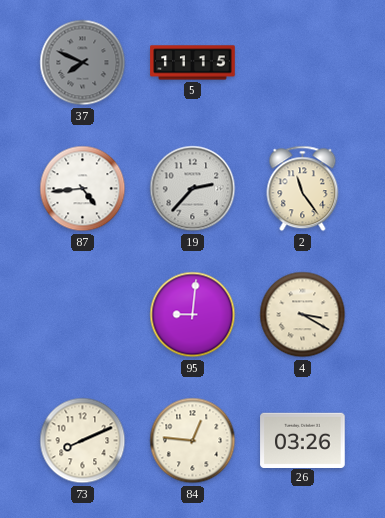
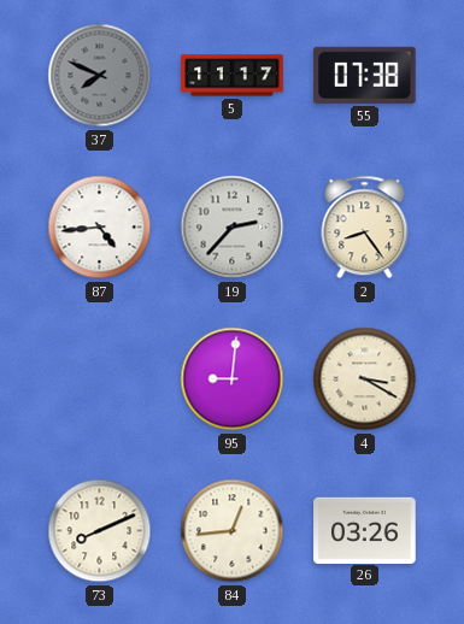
5: 11:15 -> 11:17 (233, 76)
55: none -> 07:38 (365, 75)
2: 11:24 -> 8:24 (365, 228)
84: 12:46 -> 12:44 (233, 531)
